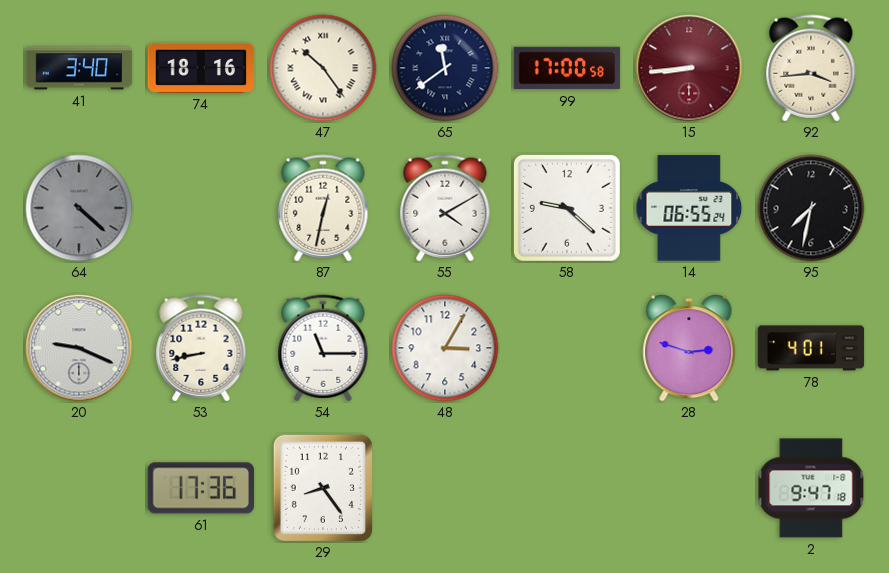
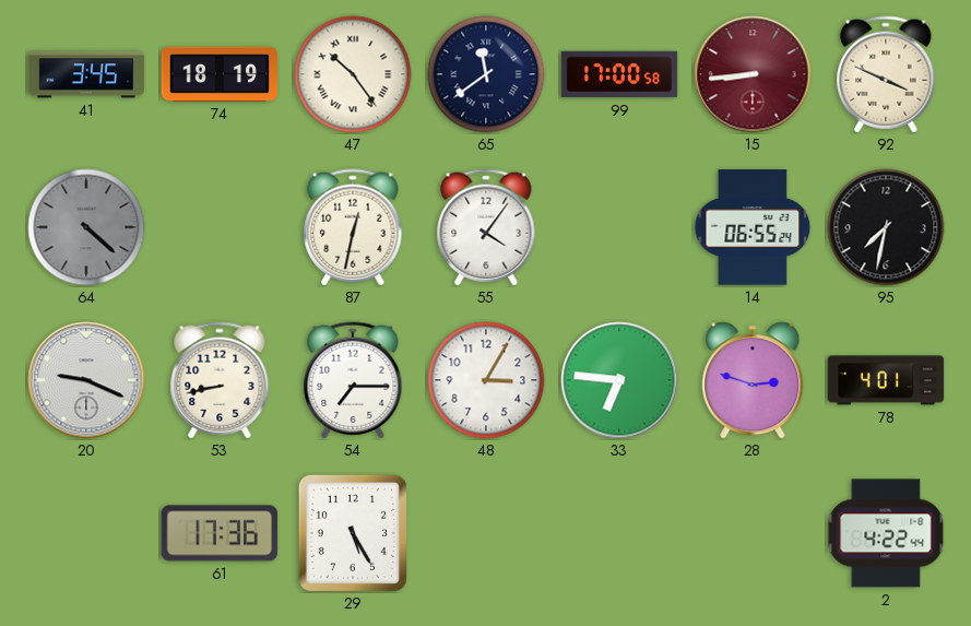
41: 3:40 -> 3:45 (86, 74)
74: 18:16 -> 18:19 (220, 74)
92: 3:44 -> 3:49 (886, 74)
55: 4:10 -> 4:06 (486, 227)
58: 9:22 -> none (567, 208)
54: 11:15 -> 7:15 (353, 380)
33: none -> 6:46 (619, 380)
29: 8:24 -> 5:25 (353, 533)
2: 9:47 -> 4:22 (886, 533)
